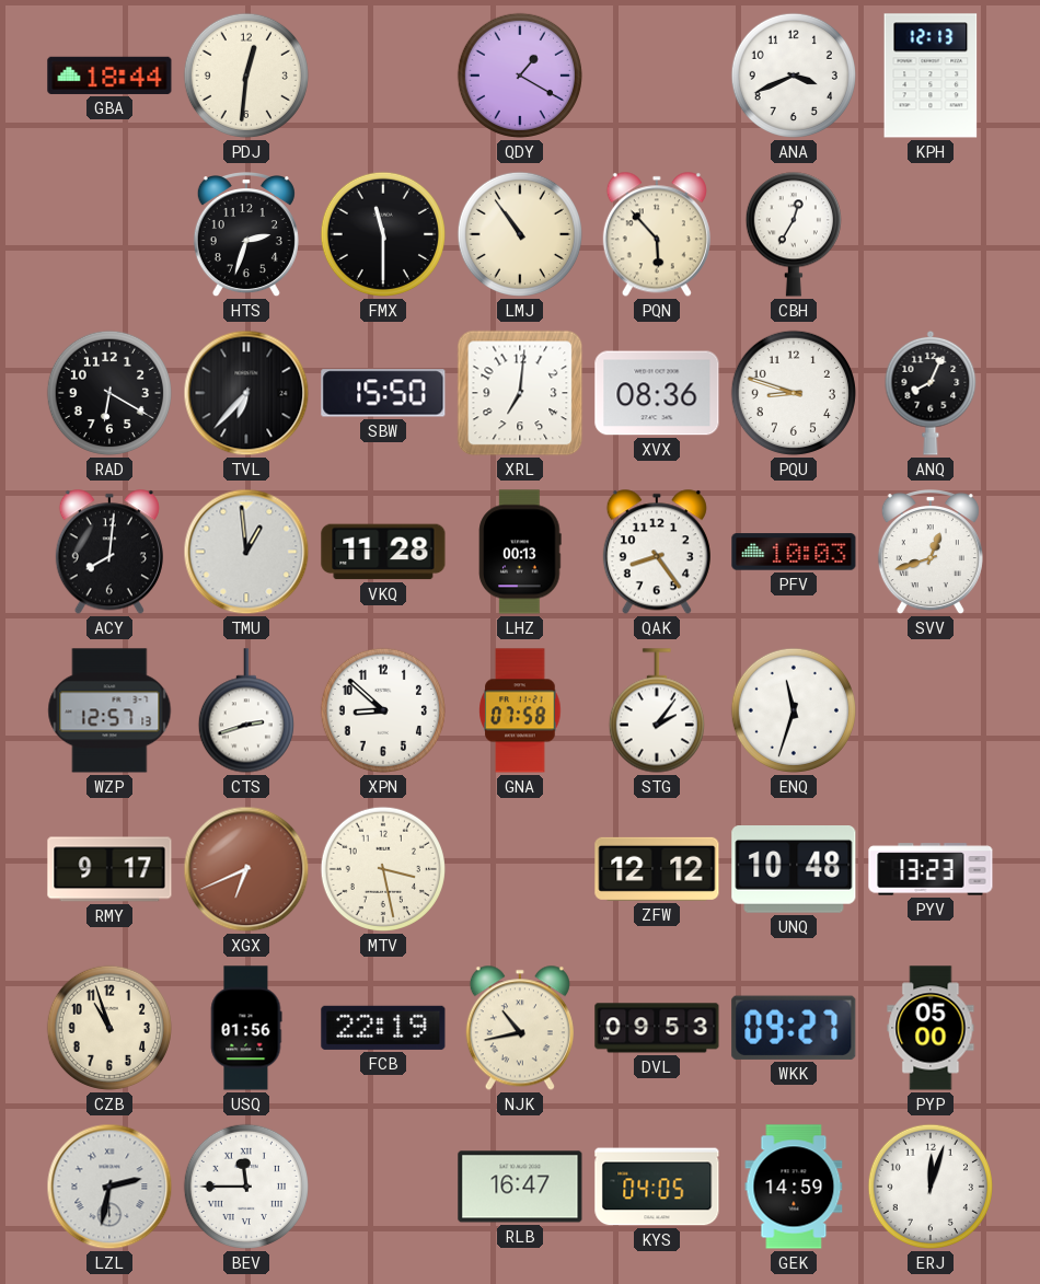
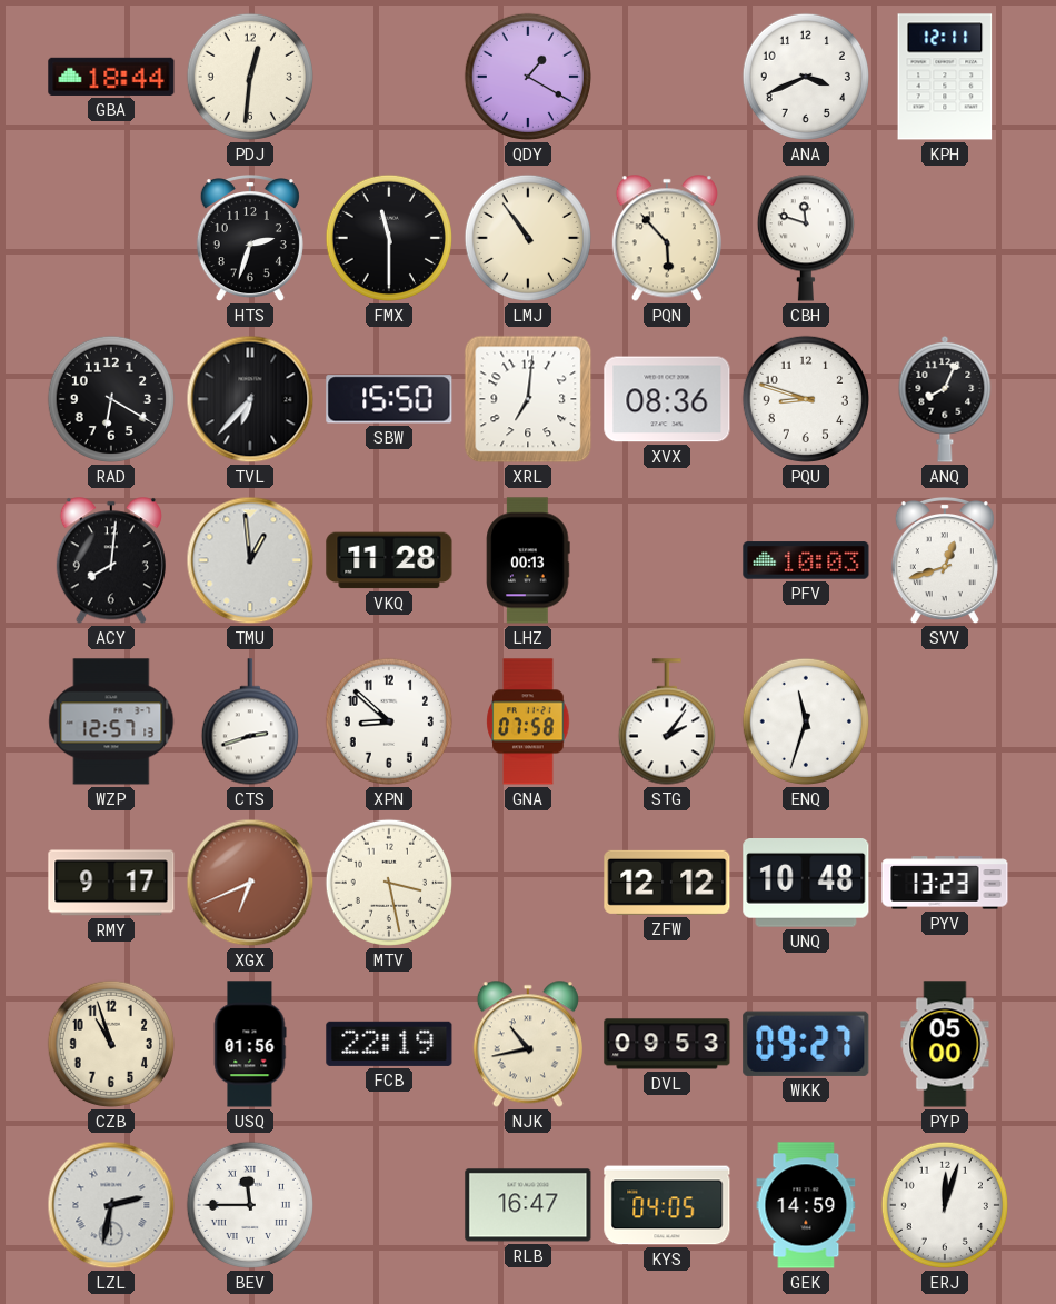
KPH: 12:13 -> 12:11 (945, 77)
CBH: 12:35 -> 11:48 (806, 238)
QAK: 8:24 -> none (657, 552)
